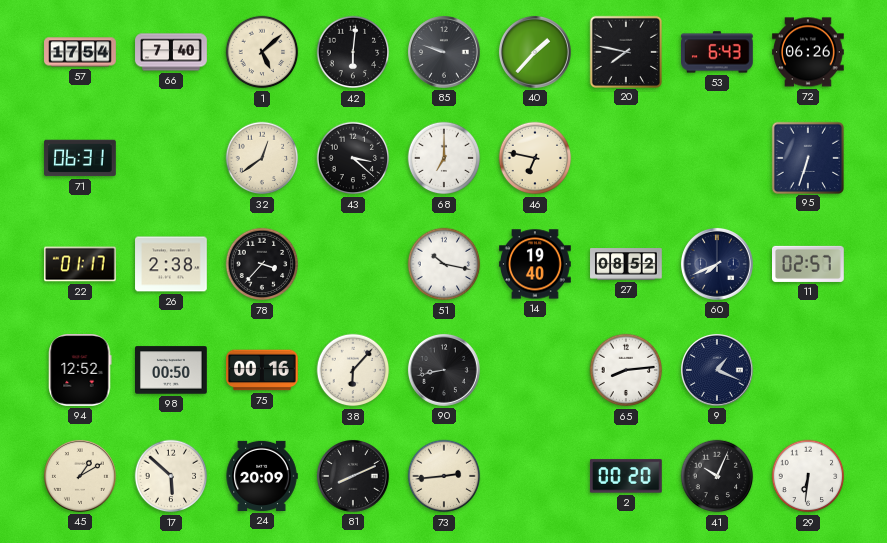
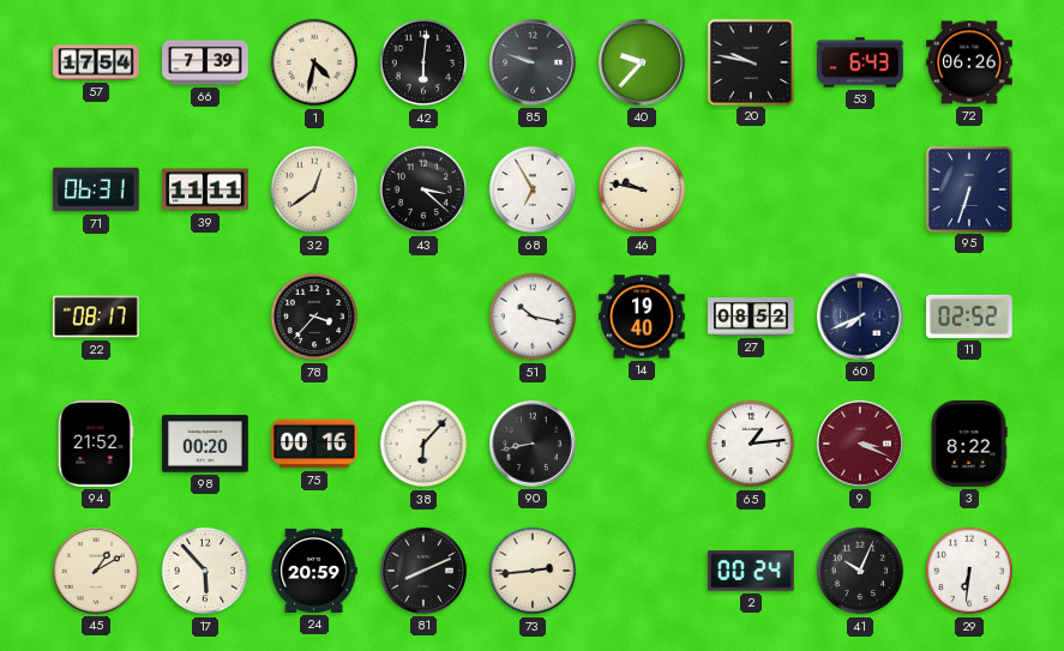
66: 7:40 -> 7:39 (205, 62)
1: 5:08 -> 4:32 (314, 62)
40: 1:37 -> 9:37 (642, 62)
20: 7:47 -> 9:47 (750, 61)
39: none -> 11:11 (205, 189)
68: 7:00 -> 6:55 (533, 189)
46: 6:47 -> 9:47 (642, 189)
22: 01:17 -> 08:17 (96, 317)
26: 2:38 -> none (171, 264)
11: 02:57 -> 02:52 (970, 317)
94: 12:52 -> 21:52 (96, 445)
98: 00:50 -> 00:20 (205, 444)
65: 8:14 -> 1:14 (751, 444)
9: 1:19 -> 3:19 (860, 444)
9 dial: navy -> burgundy (860, 444)
3: none -> 8:22 (969, 445)
17: 5:52 -> 5:53 (205, 571)
24: 20:09 -> 20:59 (314, 571)
2: 00:20 -> 00:24 (751, 571)
